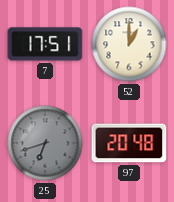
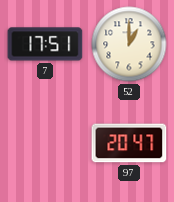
25: 6:42 -> none (45, 143)
97: 20:48 -> 20:47 (129, 143)
